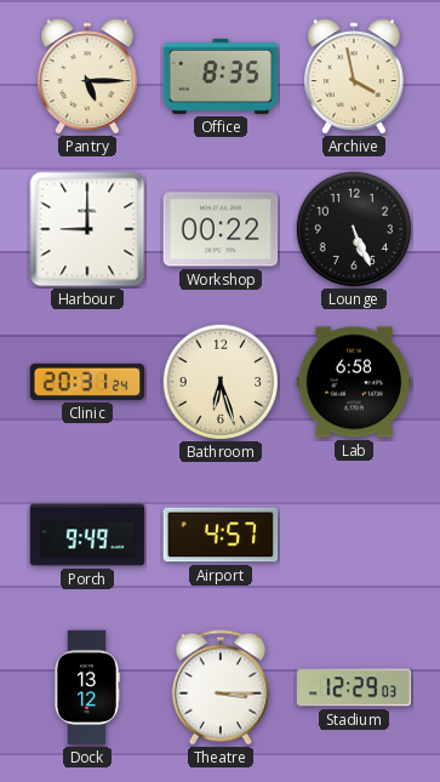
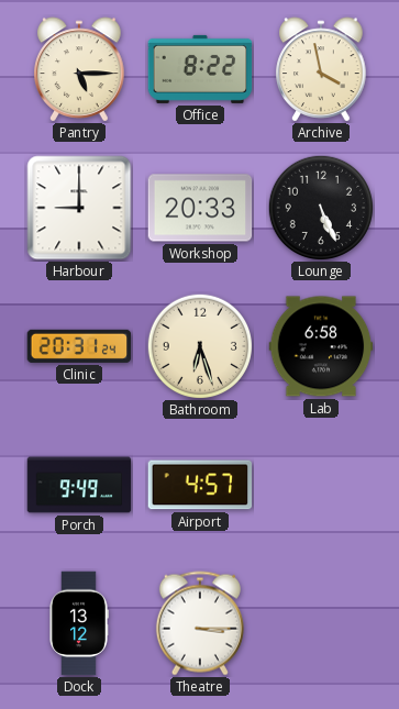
Office: 8:35 -> 8:22 (200, 69)
Workshop: 00:22 -> 20:33 (200, 208)
Stadium: 12:29 -> none (354, 687)
